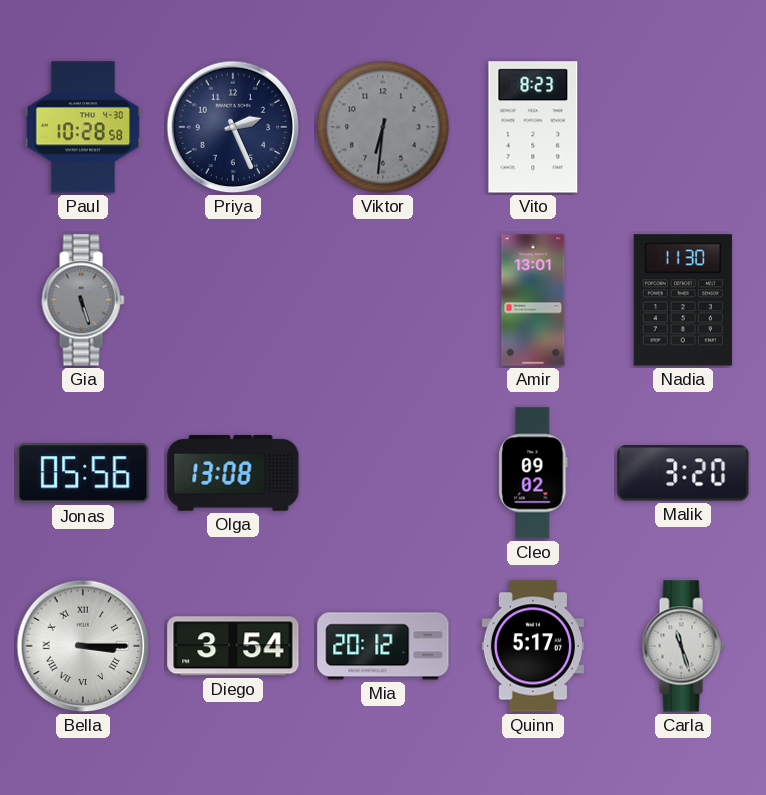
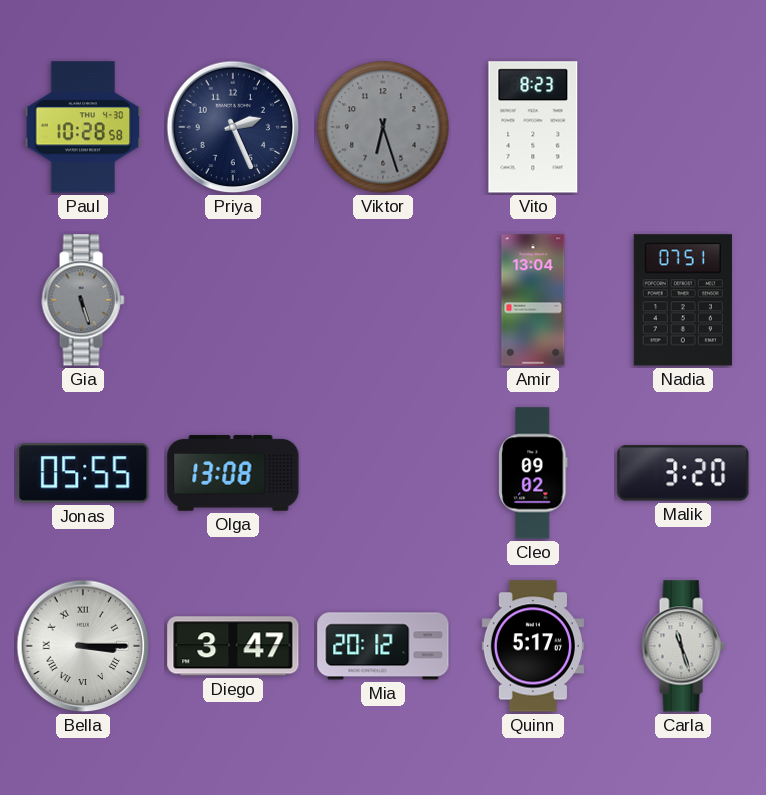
Viktor: 6:31 -> 6:27 (383, 127)
Amir: 13:01 -> 13:04 (533, 300)
Nadia: 11:30 -> 07:51 (683, 300)
Jonas: 05:56 -> 05:55 (83, 473)
Diego: 3:54 -> 3:47 (233, 646)
